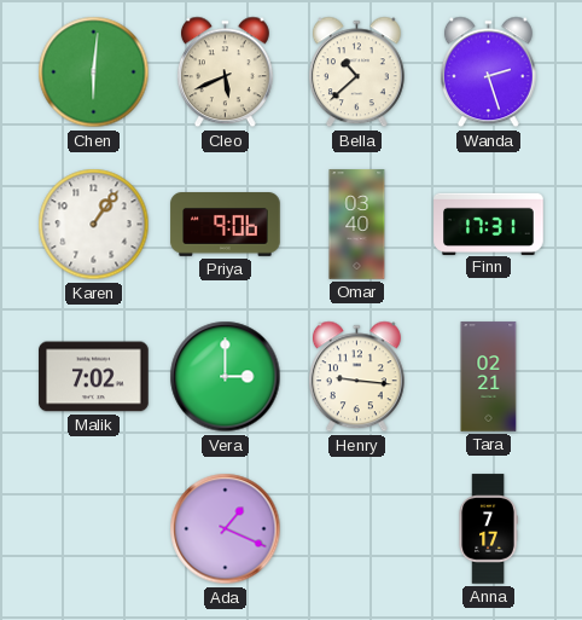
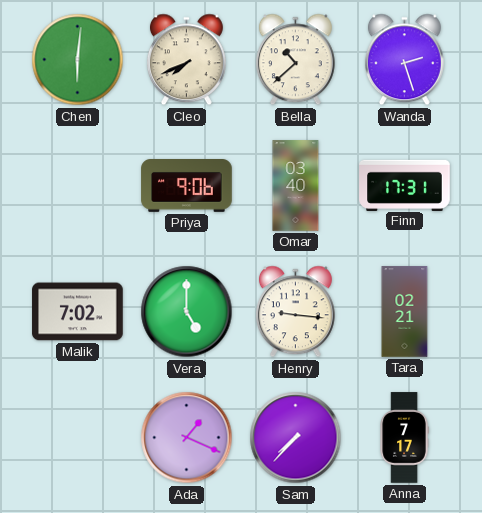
Cleo: 5:41 -> 7:41 (186, 60)
Karen: 1:06 -> none (94, 225)
Vera: 3:00 -> 5:00 (187, 312)
Sam: none -> 7:37 (296, 438)
